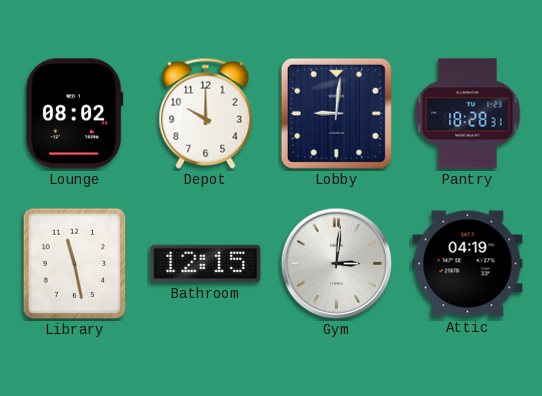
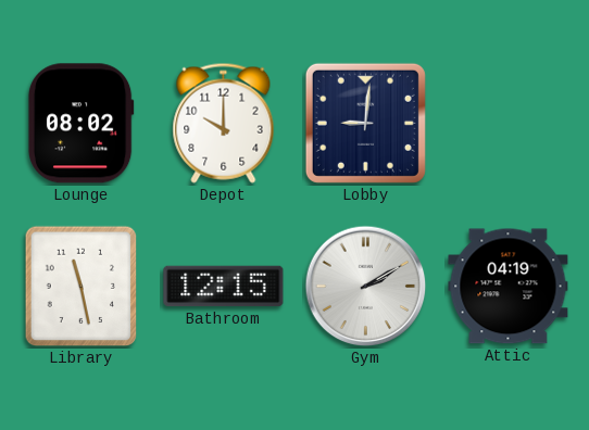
Pantry: 18:28 -> none (468, 114)
Gym: 3:01 -> 2:10 (366, 287)
